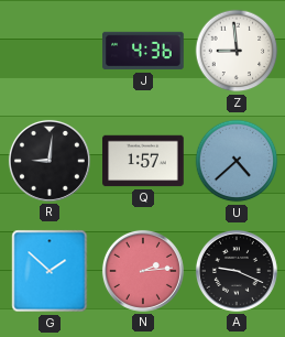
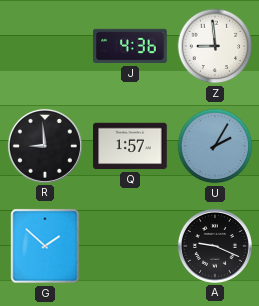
R: 9:01 -> 8:59 (45, 146)
U: 4:38 -> 2:05 (215, 146)
N: 2:14 -> none (143, 271)
